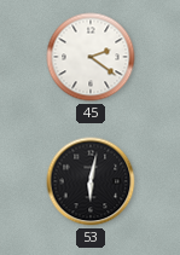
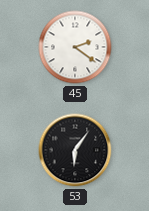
53: 6:02 -> 6:06 (75, 150)
